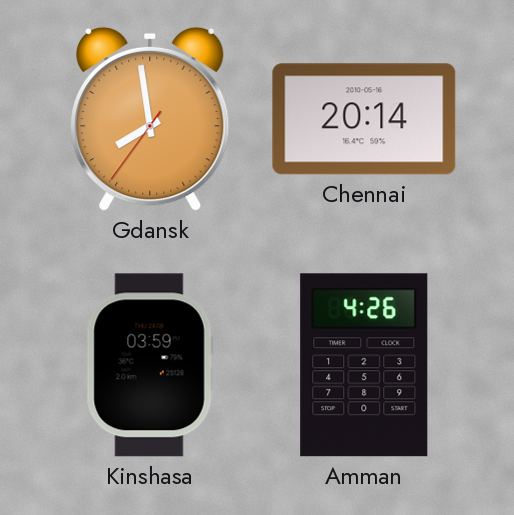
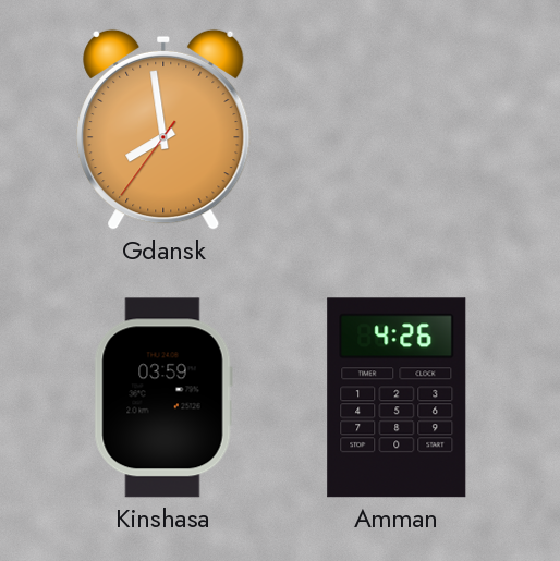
Chennai: 20:14 -> none (364, 119)
